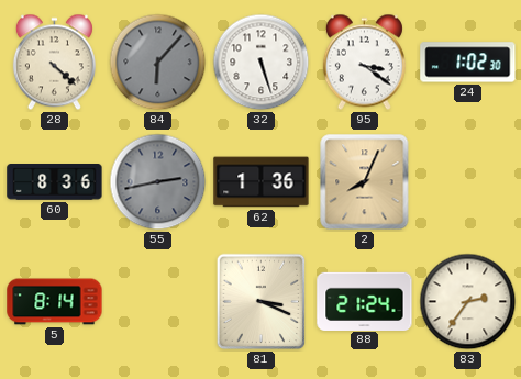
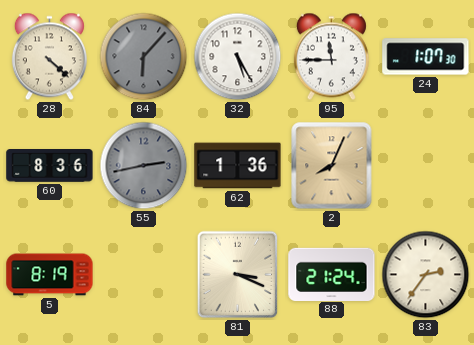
32: 5:27 -> 5:25 (238, 57)
95: 3:21 -> 11:45 (331, 57)
24: 1:02 -> 1:07 (426, 57)
5: 8:14 -> 8:19 (50, 275)
